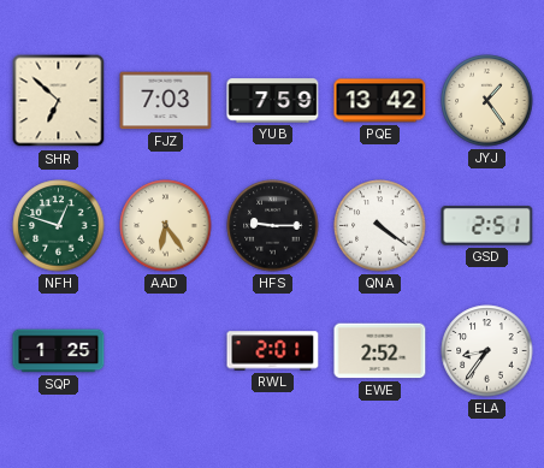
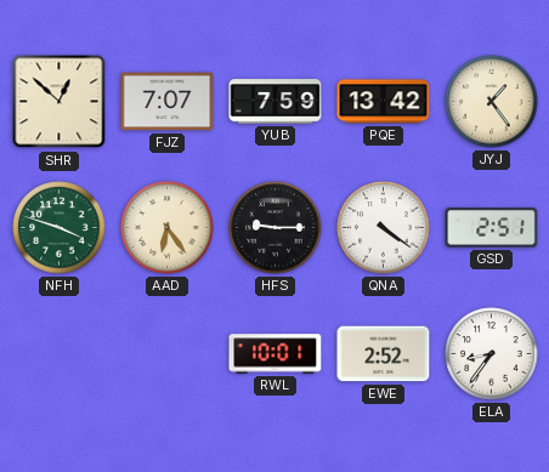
SHR: 6:52 -> 12:52 (60, 102)
FJZ: 7:03 -> 7:07 (168, 102)
NFH: 12:48 -> 3:48 (60, 228)
SQP: 1:25 -> none (59, 351)
RWL: 2:01 -> 10:01 (276, 354)
